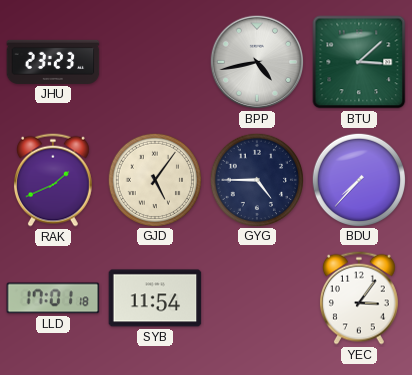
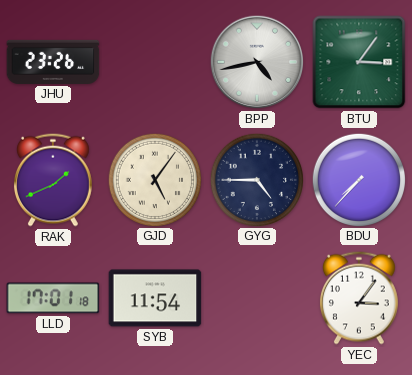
JHU: 23:23 -> 23:26 (53, 62)
BTU: 3:08 -> 3:06 (359, 62)
